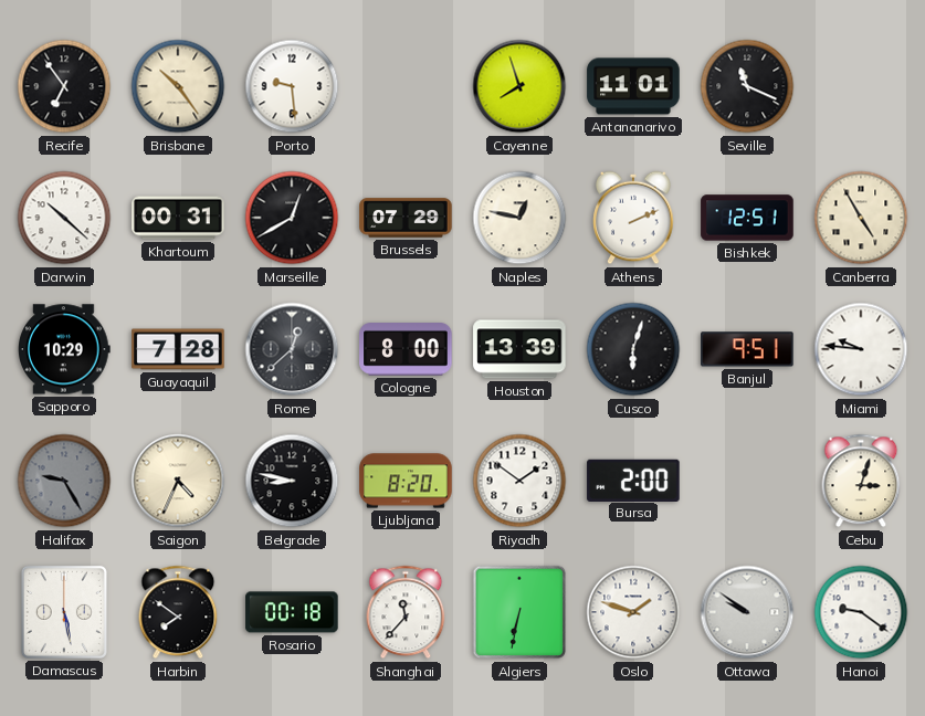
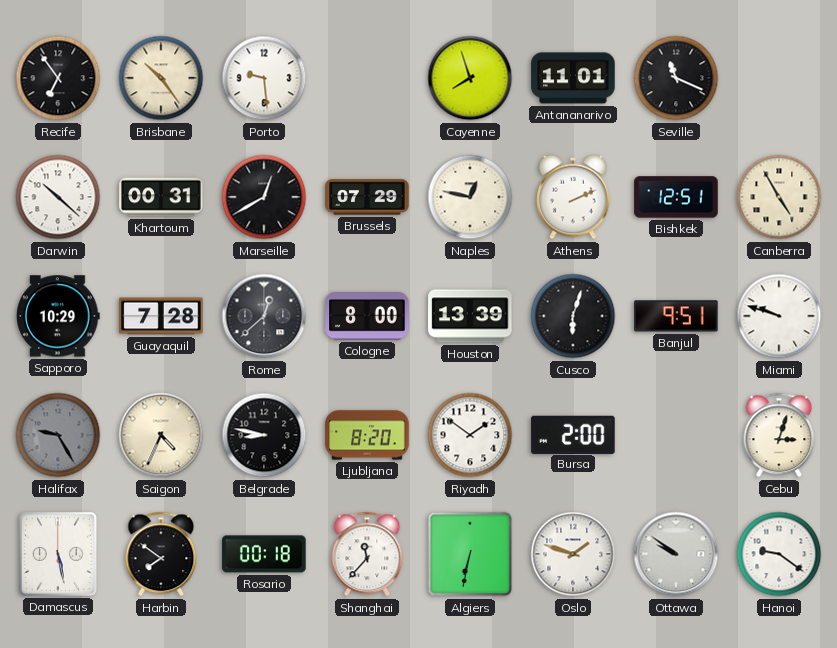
Miami: 9:46 -> 9:48 (779, 316)
